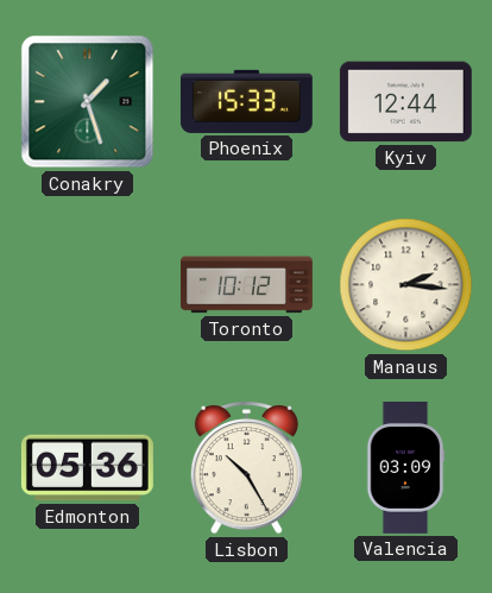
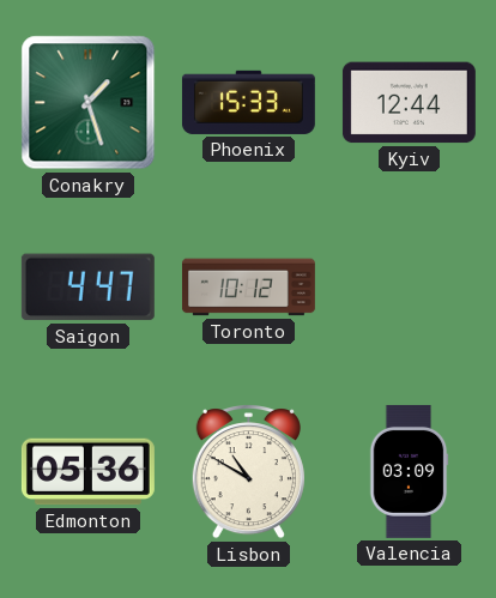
Saigon: none -> 4:47 (87, 288)
Manaus: 2:16 -> none (406, 285)
Lisbon: 10:25 -> 10:50 (248, 472)
